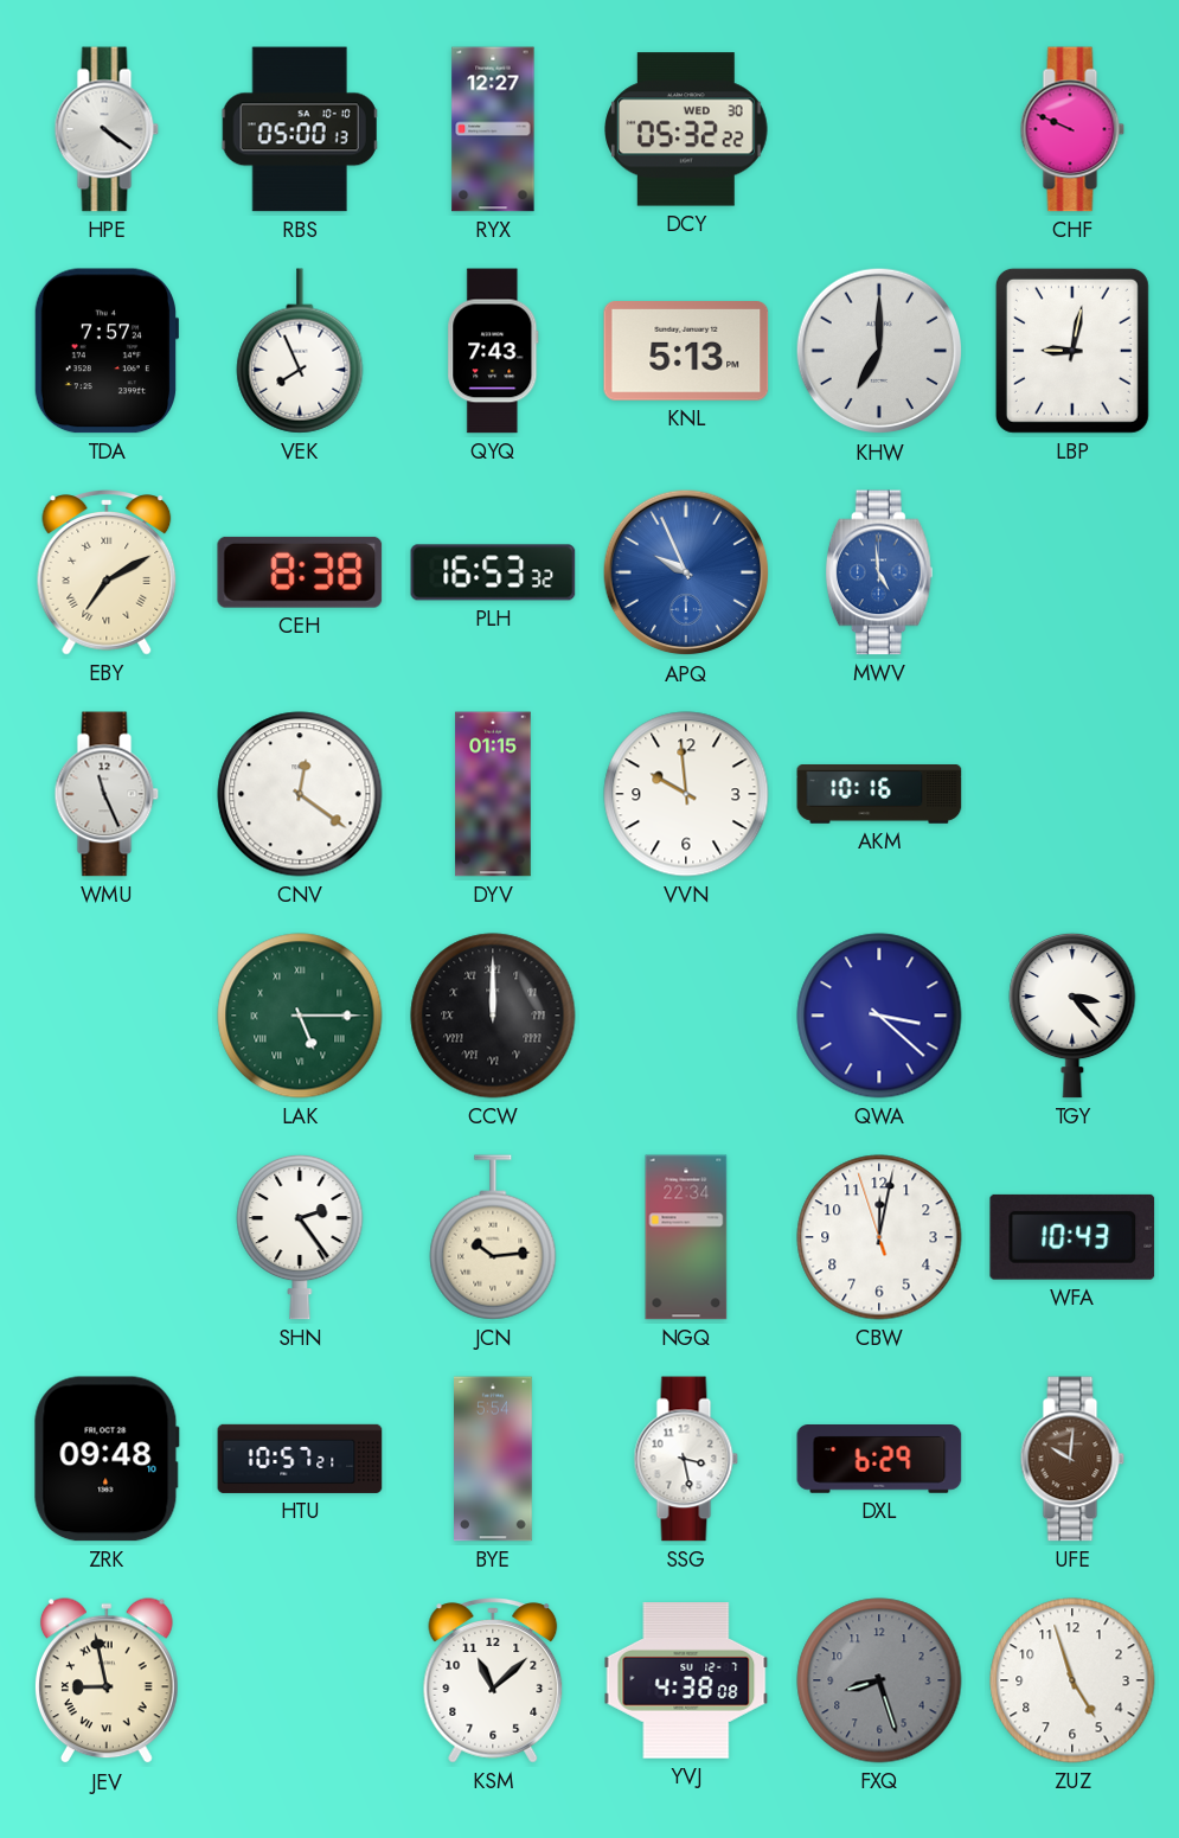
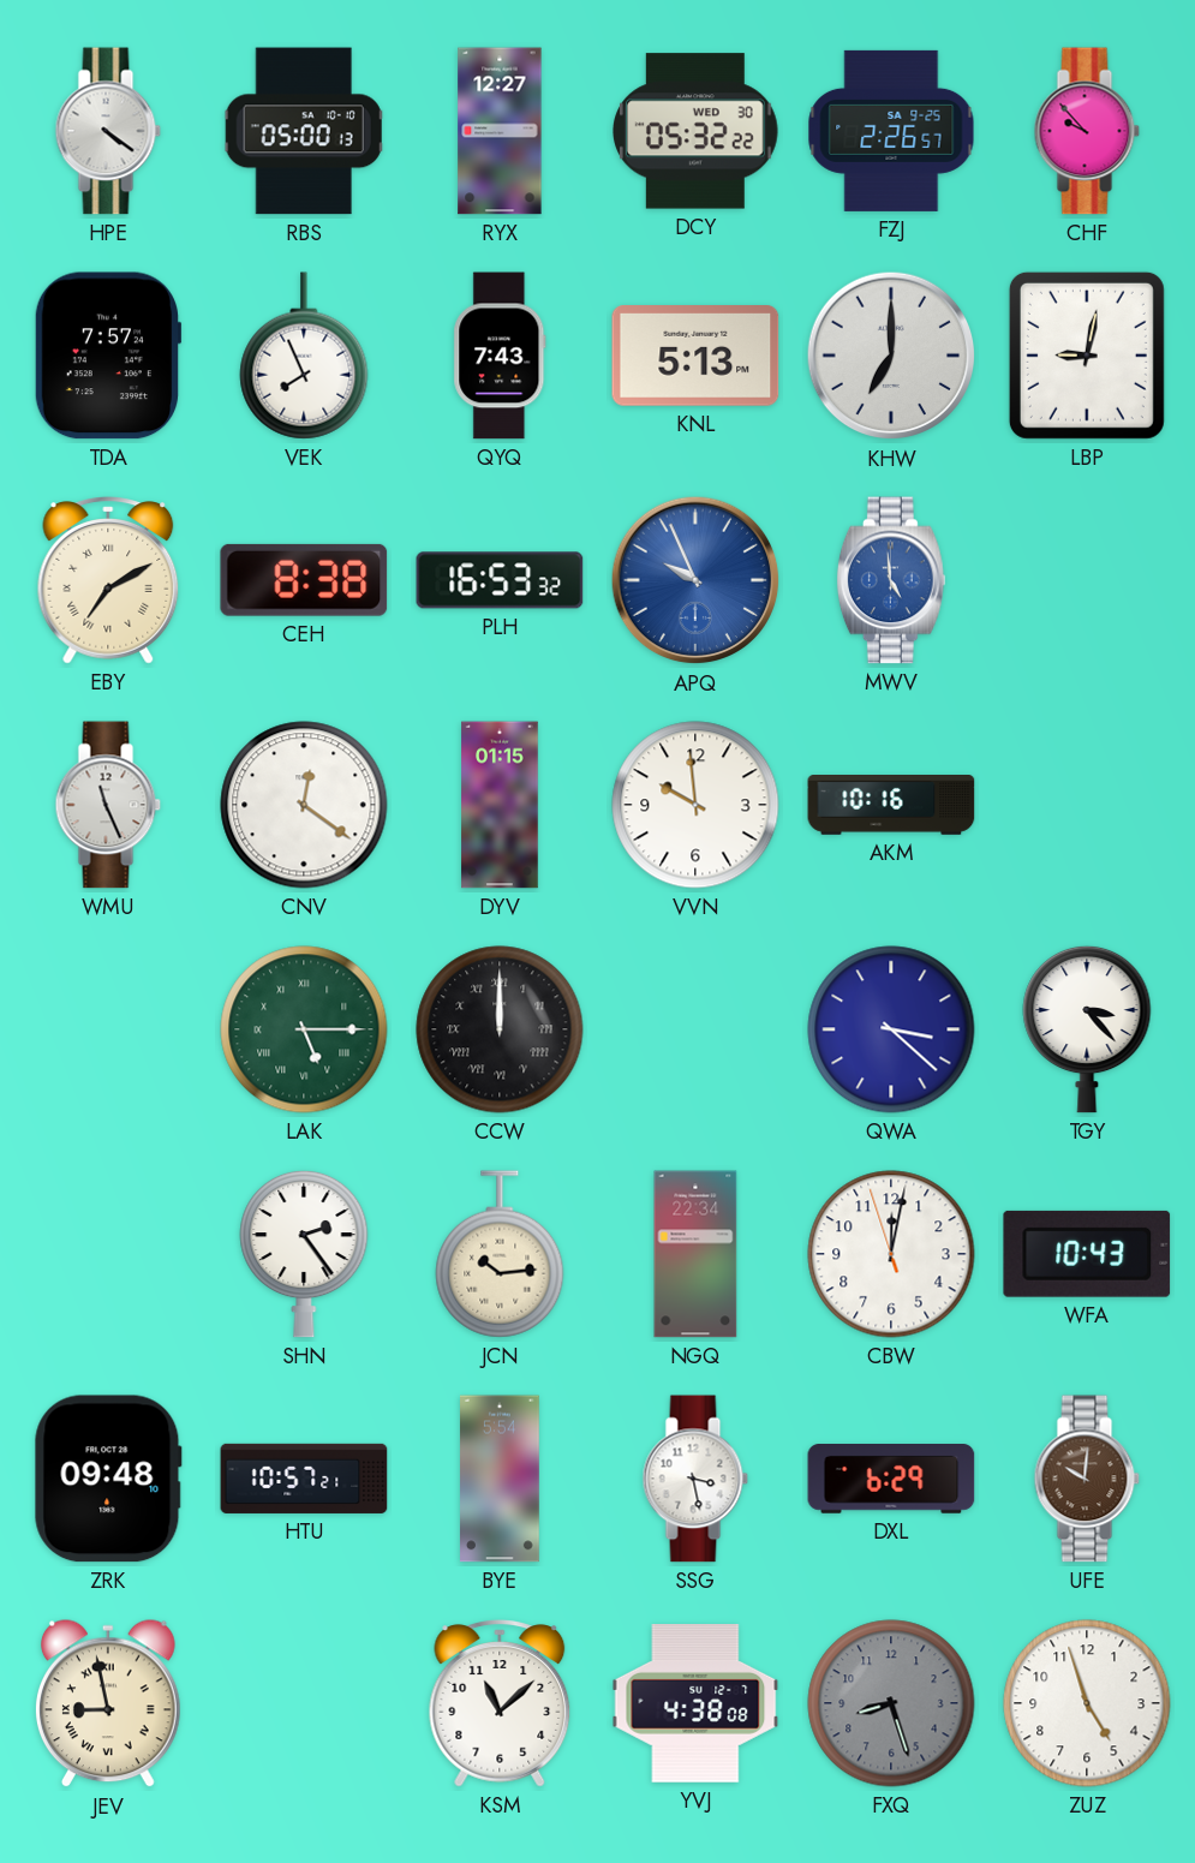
FZJ: none -> 2:26 (891, 131)
CHF: 9:49 -> 9:53 (1087, 131)
